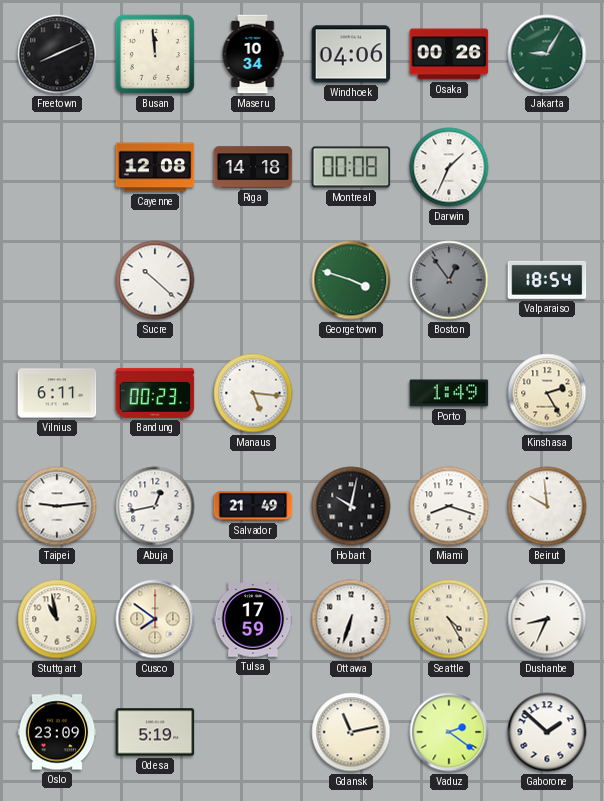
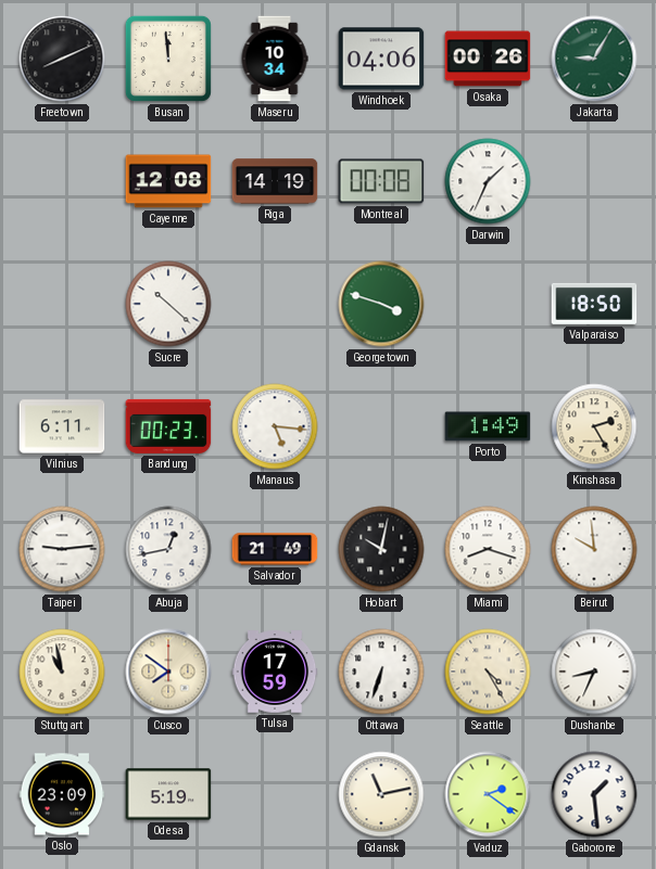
Riga: 14:18 -> 14:19 (275, 181)
Boston: 12:54 -> none (449, 280)
Valparaiso: 18:54 -> 18:50 (594, 304)
Gaborone: 1:52 -> 1:29 (594, 794)
